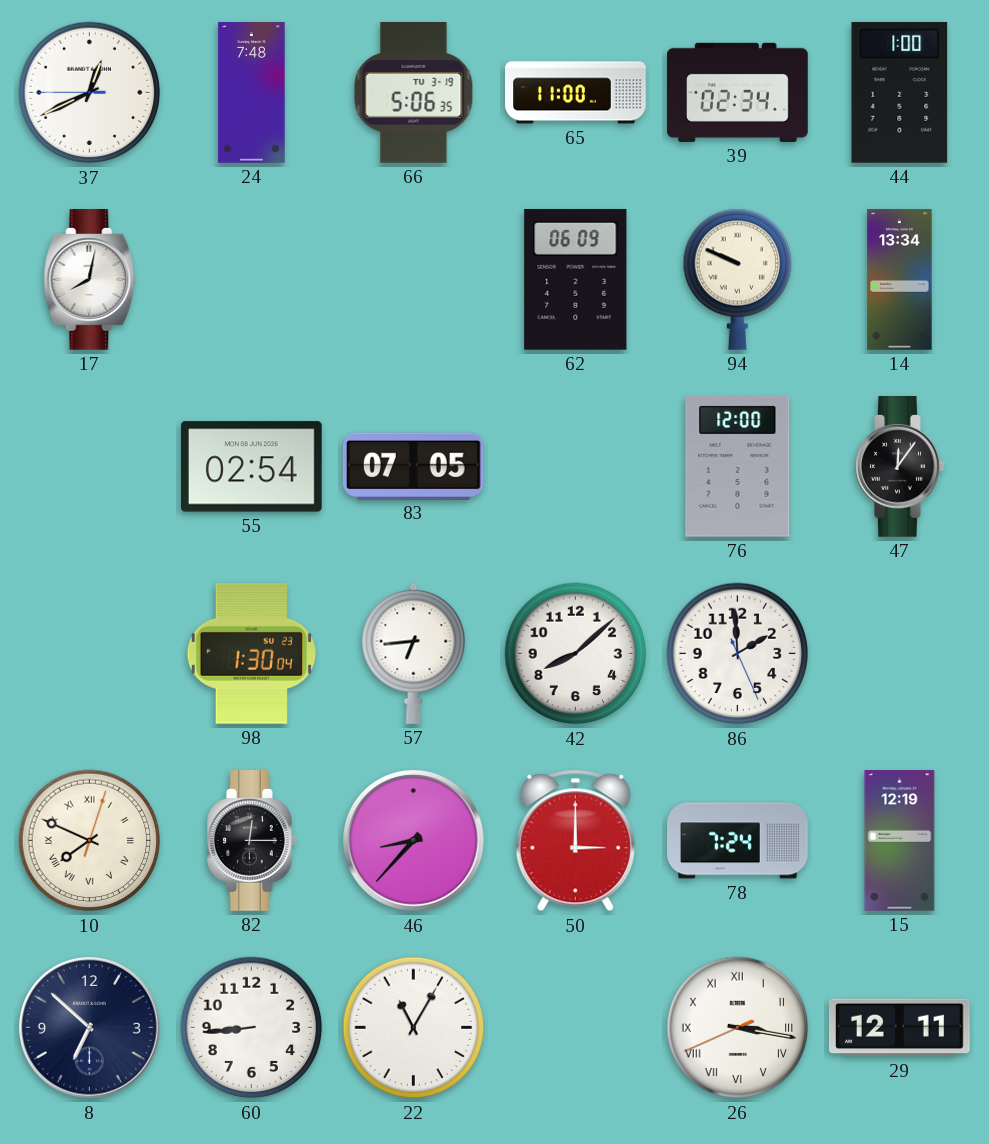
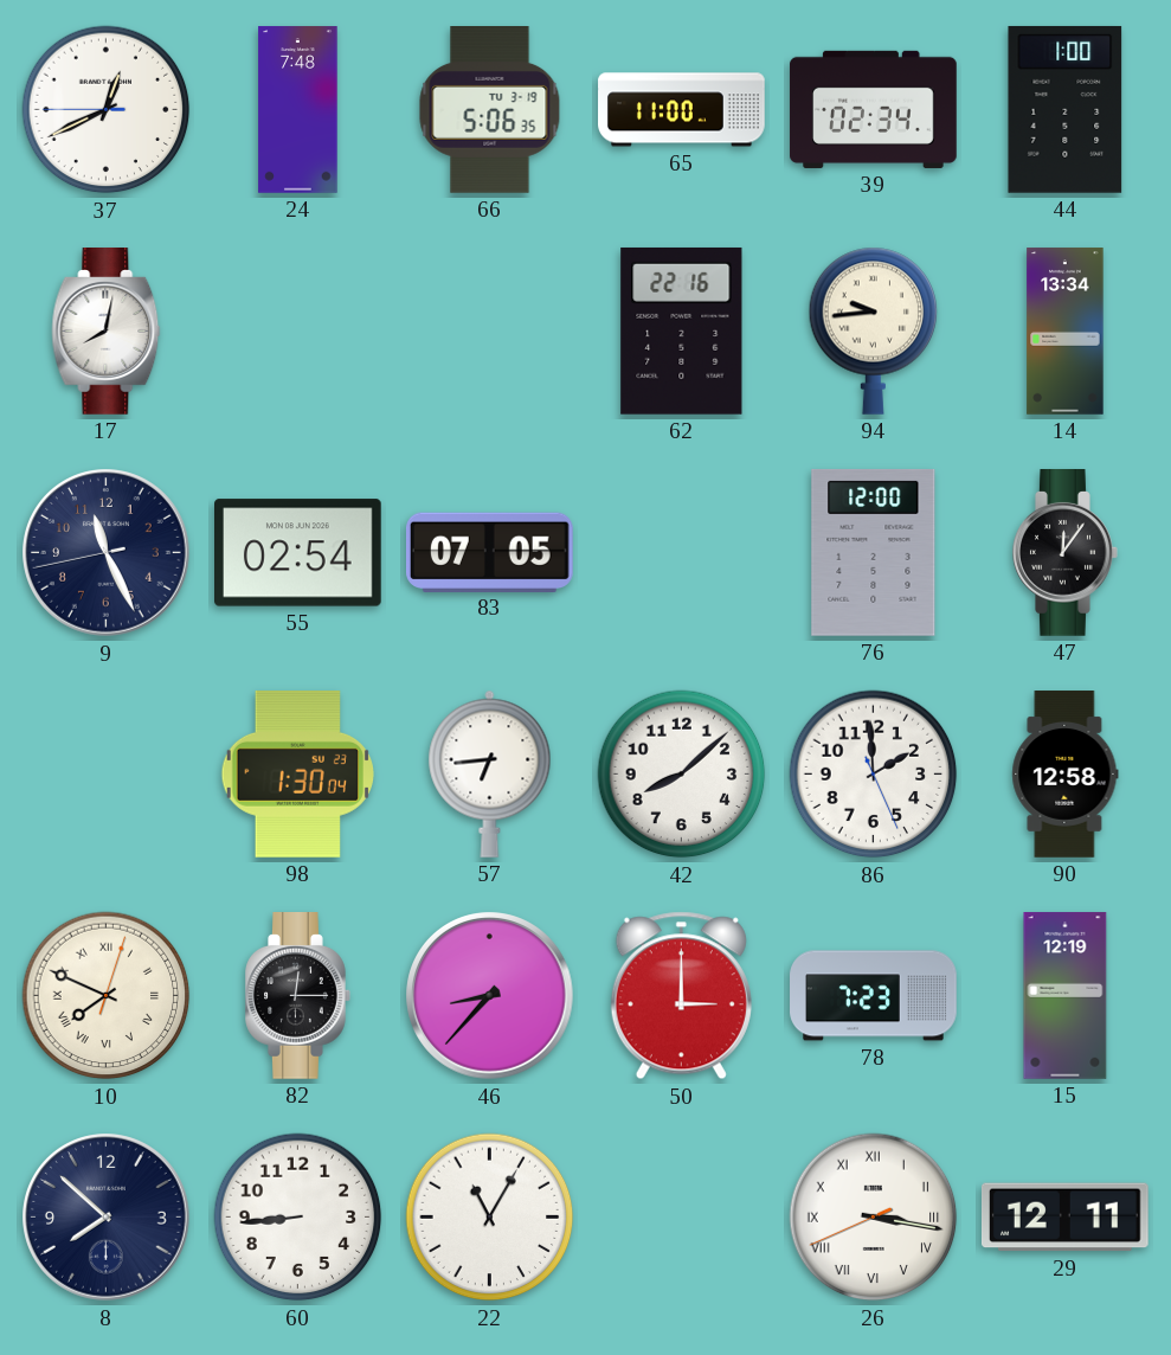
62: 06:09 -> 22:16 (682, 330)
94: 9:49 -> 9:44 (874, 330)
9: none -> 11:25 (107, 553)
90: none -> 12:58 (1066, 775)
78: 7:24 -> 7:23 (874, 996)
8: 6:52 -> 7:52 (107, 1218)
